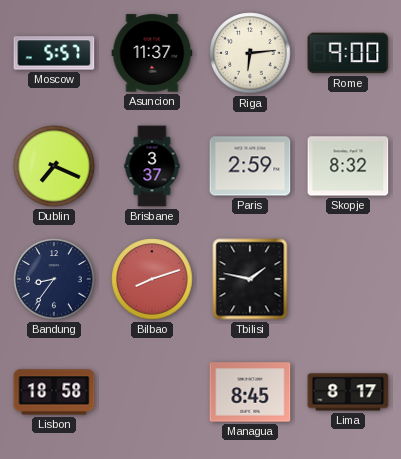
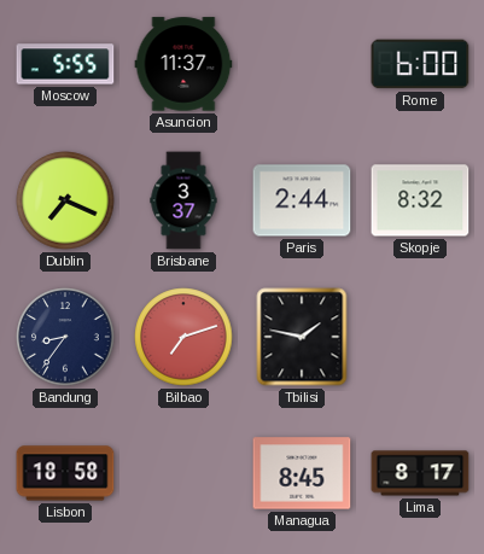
Moscow: 5:57 -> 5:55 (65, 64)
Riga: 6:14 -> none (250, 53)
Rome: 9:00 -> 6:00 (420, 64)
Paris: 2:59 -> 2:44 (302, 200)
Bilbao: 8:12 -> 7:12 (183, 337)
